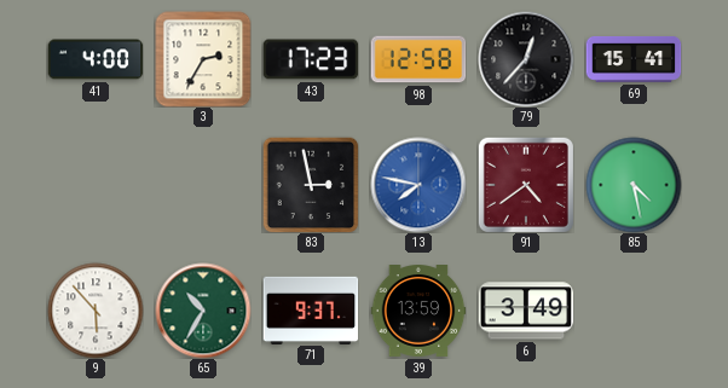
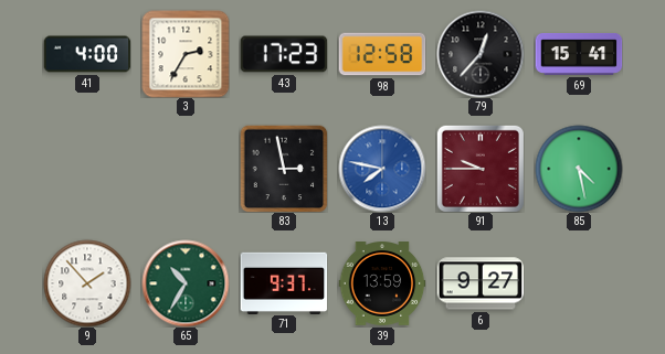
91: 4:39 -> 9:45 (481, 169)
9: 5:53 -> 1:53 (87, 283)
6: 3:49 -> 9:27 (481, 283)
